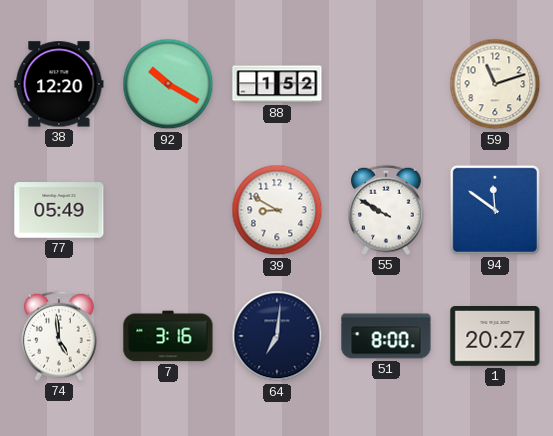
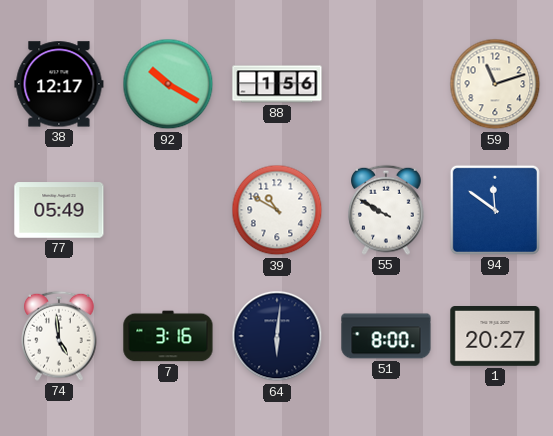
38: 12:20 -> 12:17 (59, 84)
88: 1:52 -> 1:56 (277, 84)
39: 8:50 -> 10:50 (277, 210)
64: 7:01 -> 6:01 (277, 336)
